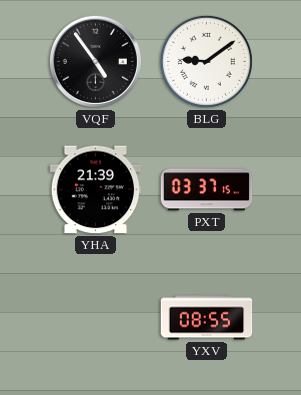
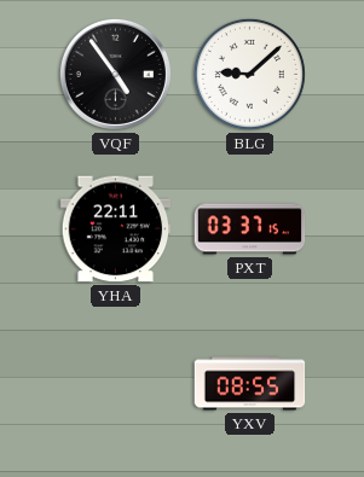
BLG: 9:09 -> 9:08 (249, 74)
YHA: 21:39 -> 22:11 (116, 229)
